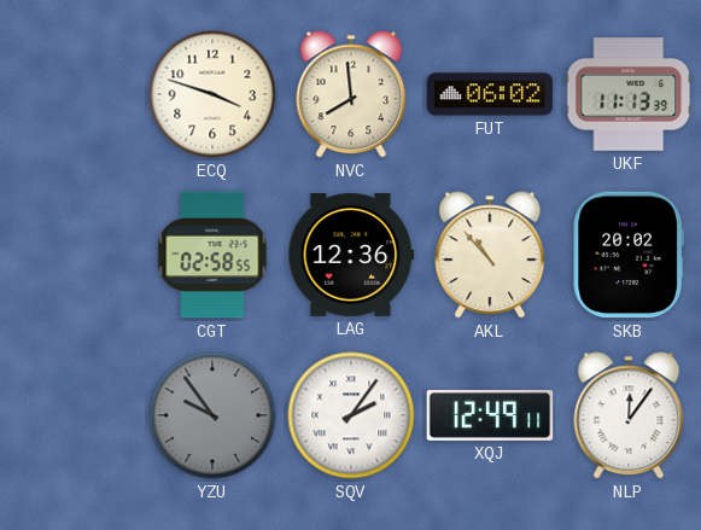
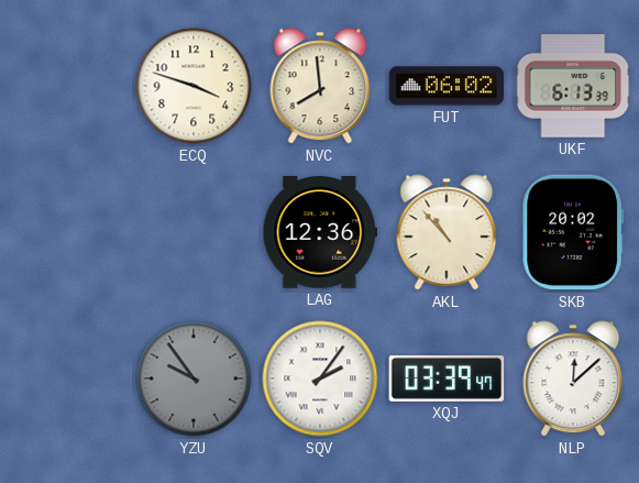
UKF: 11:13 -> 6:13 (573, 86)
CGT: 02:58 -> none (212, 255)
XQJ: 12:49 -> 03:39 (447, 380)
NLP: 12:06 -> 12:08 (573, 378)
